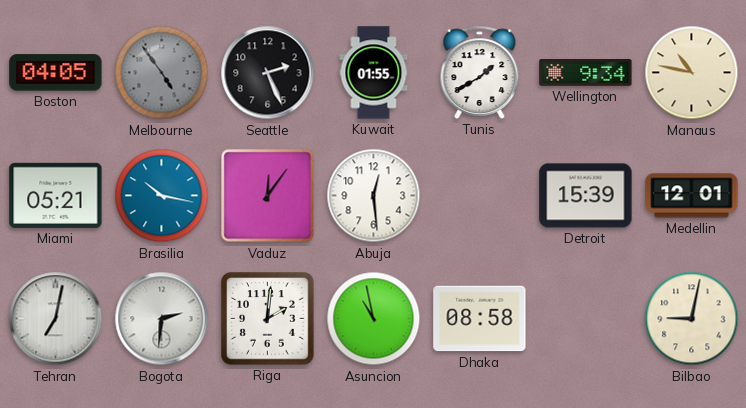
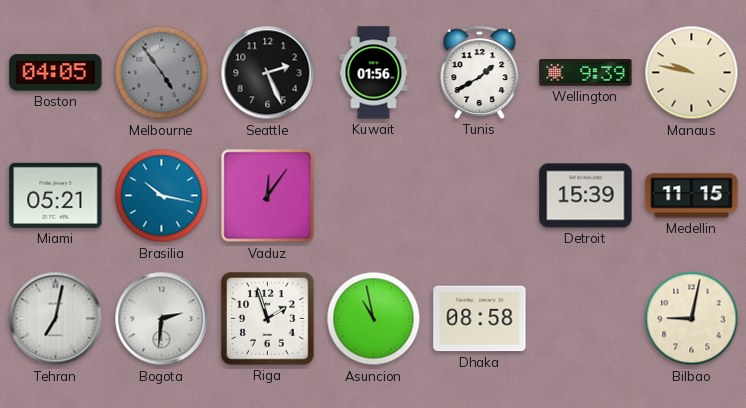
Kuwait: 01:55 -> 01:56 (374, 73)
Wellington: 9:34 -> 9:39 (586, 73)
Manaus: 10:47 -> 9:47 (692, 73)
Abuja: 12:29 -> none (374, 196)
Medellin: 12:01 -> 11:15 (692, 196)
Riga: 2:01 -> 1:57 (268, 319)
